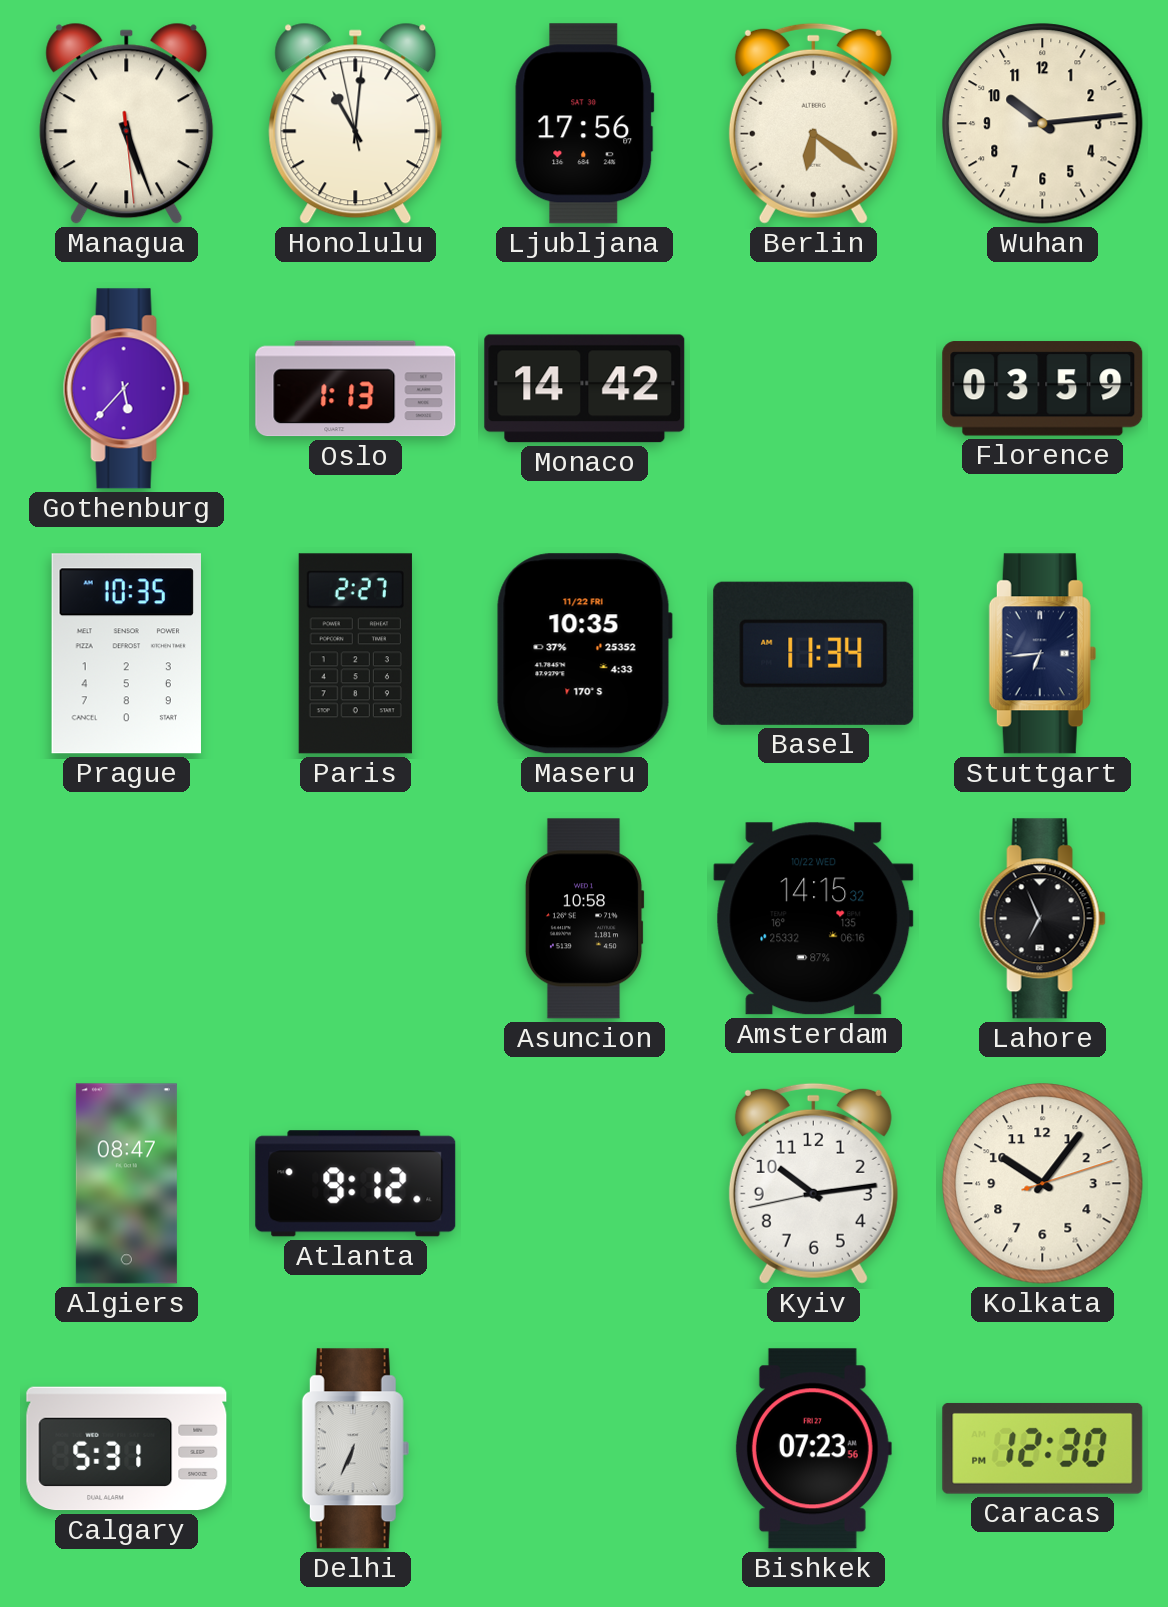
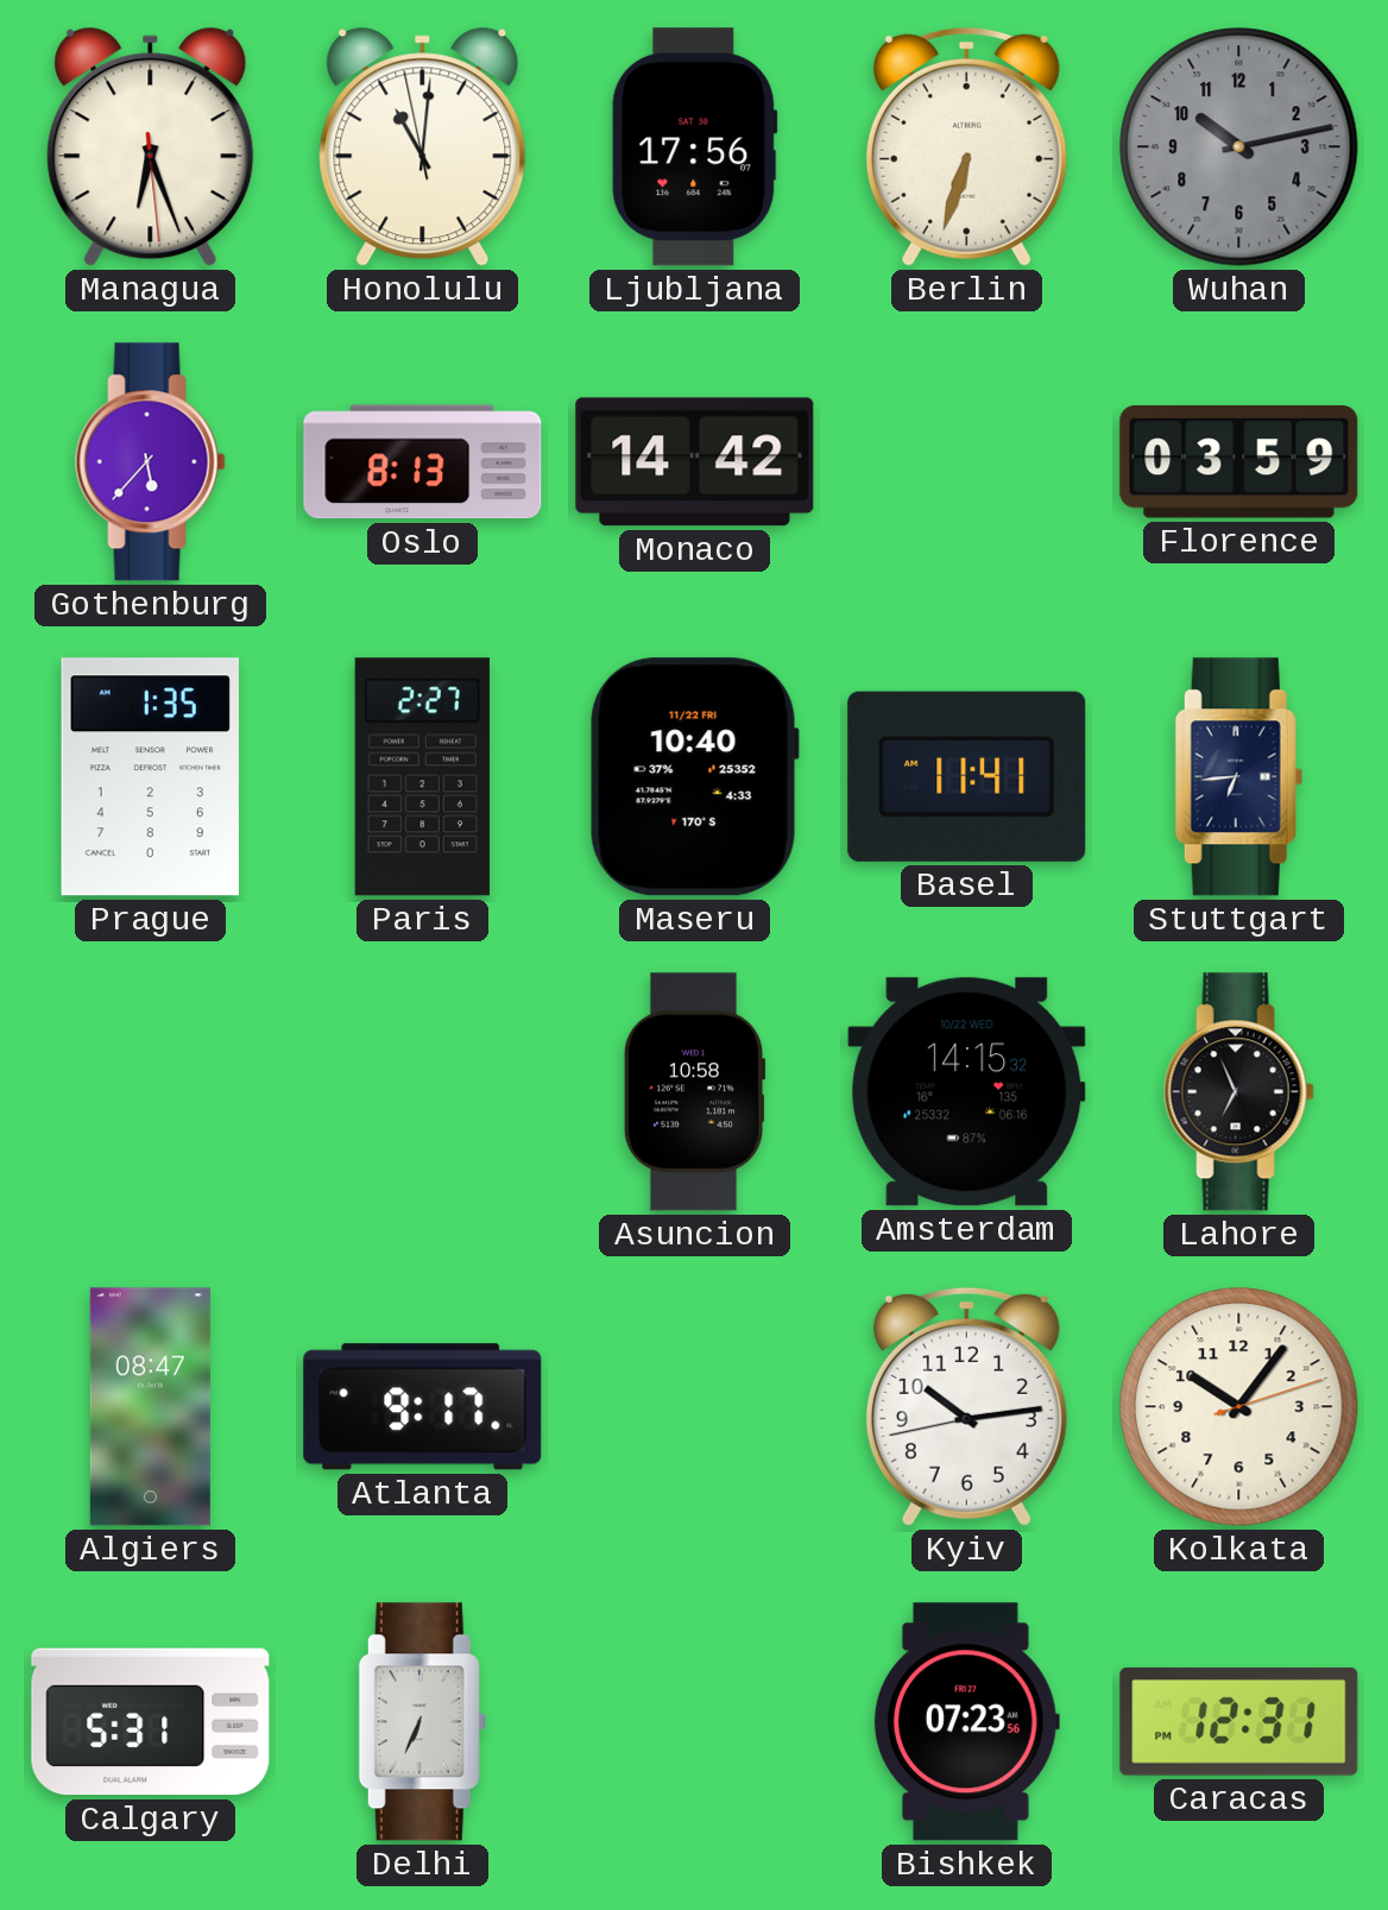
Managua: 5:26 -> 6:26 (151, 146)
Berlin: 6:21 -> 6:33 (966, 146)
Wuhan: 10:14 -> 10:13 (1239, 147)
Wuhan dial: cream -> grey (1239, 147)
Oslo: 1:13 -> 8:13 (423, 462)
Prague: 10:35 -> 1:35 (150, 777)
Maseru: 10:35 -> 10:40 (694, 777)
Basel: 11:34 -> 11:41 (967, 776)
Atlanta: 9:12 -> 9:17 (423, 1407)
Caracas: 12:30 -> 12:31 (1239, 1721)
